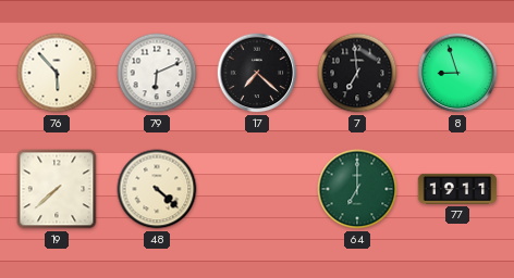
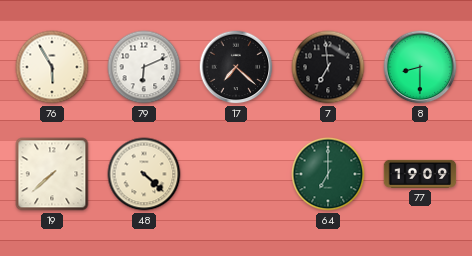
76: 5:53 -> 5:55 (52, 67)
8: 8:57 -> 8:30 (420, 67)
77: 19:11 -> 19:09 (420, 174)
